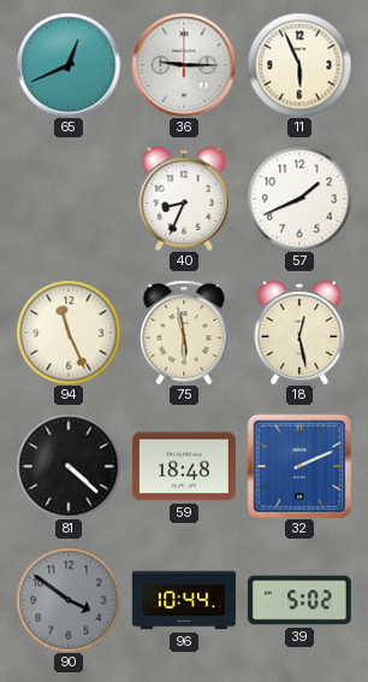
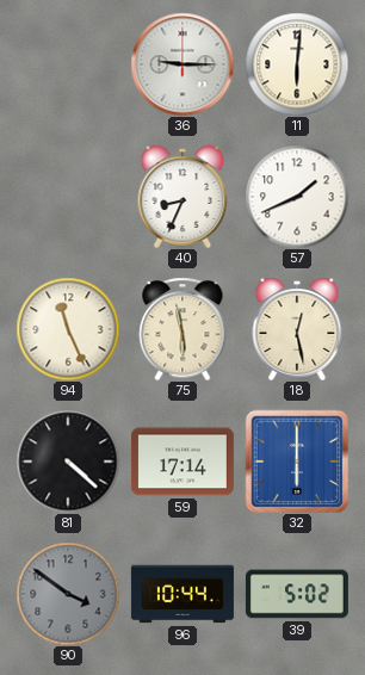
65: 12:41 -> none (69, 65)
11: 5:56 -> 6:01 (297, 64)
59: 18:48 -> 17:14 (182, 462)
32: 2:11 -> 6:00 (297, 462)
